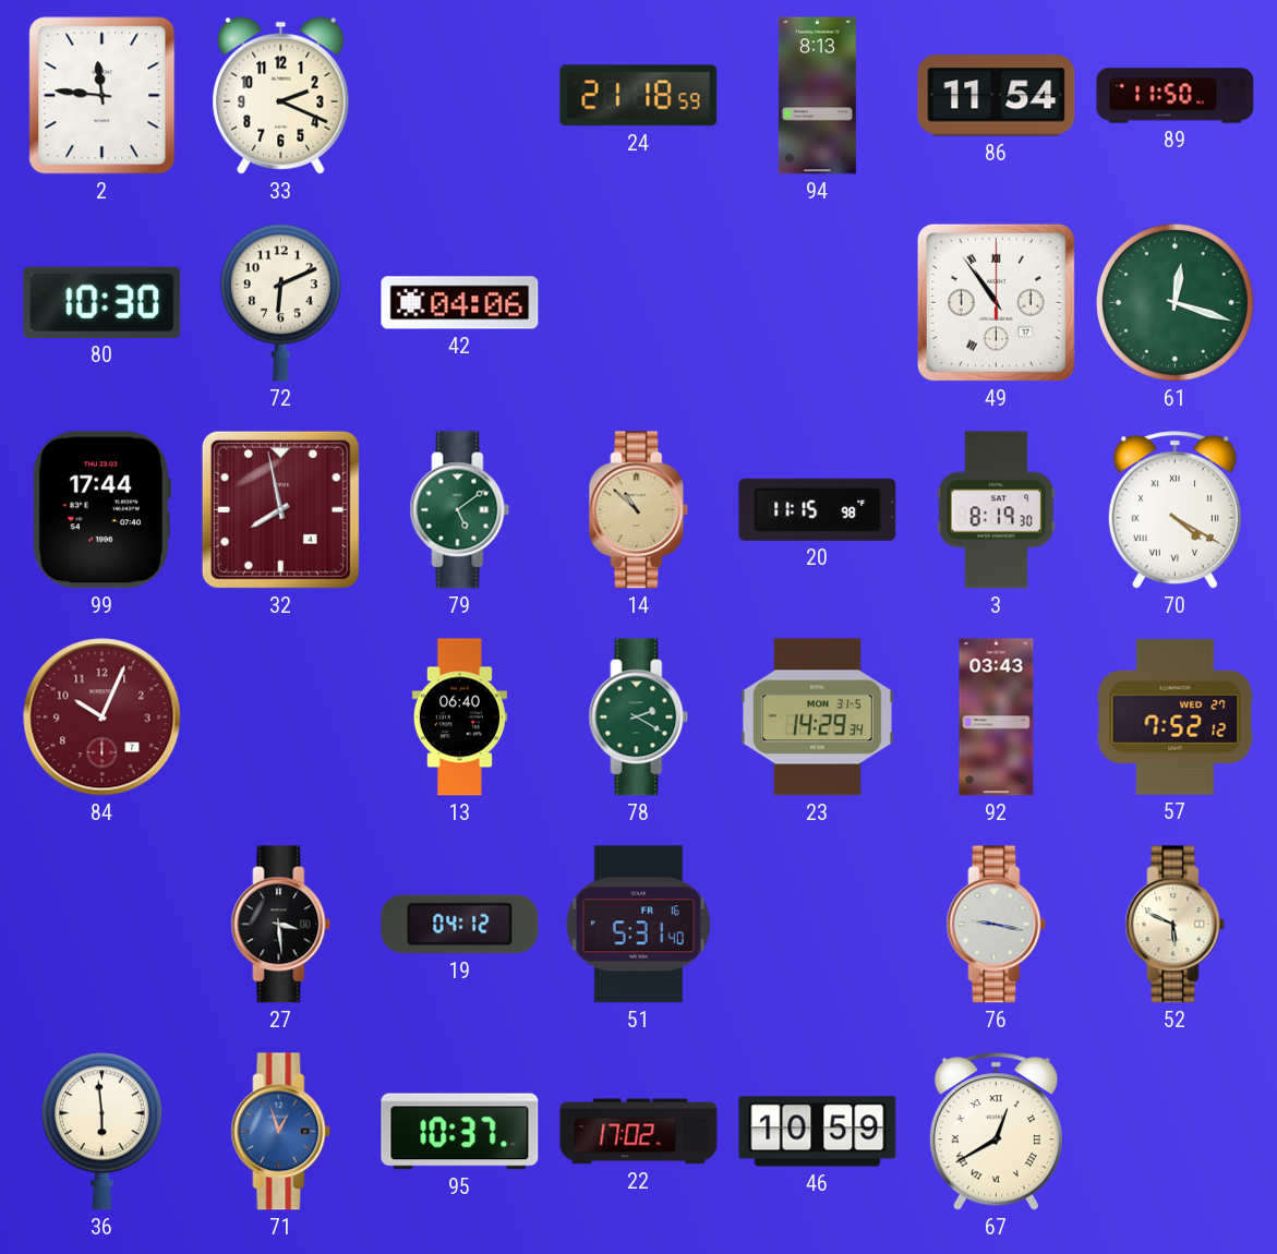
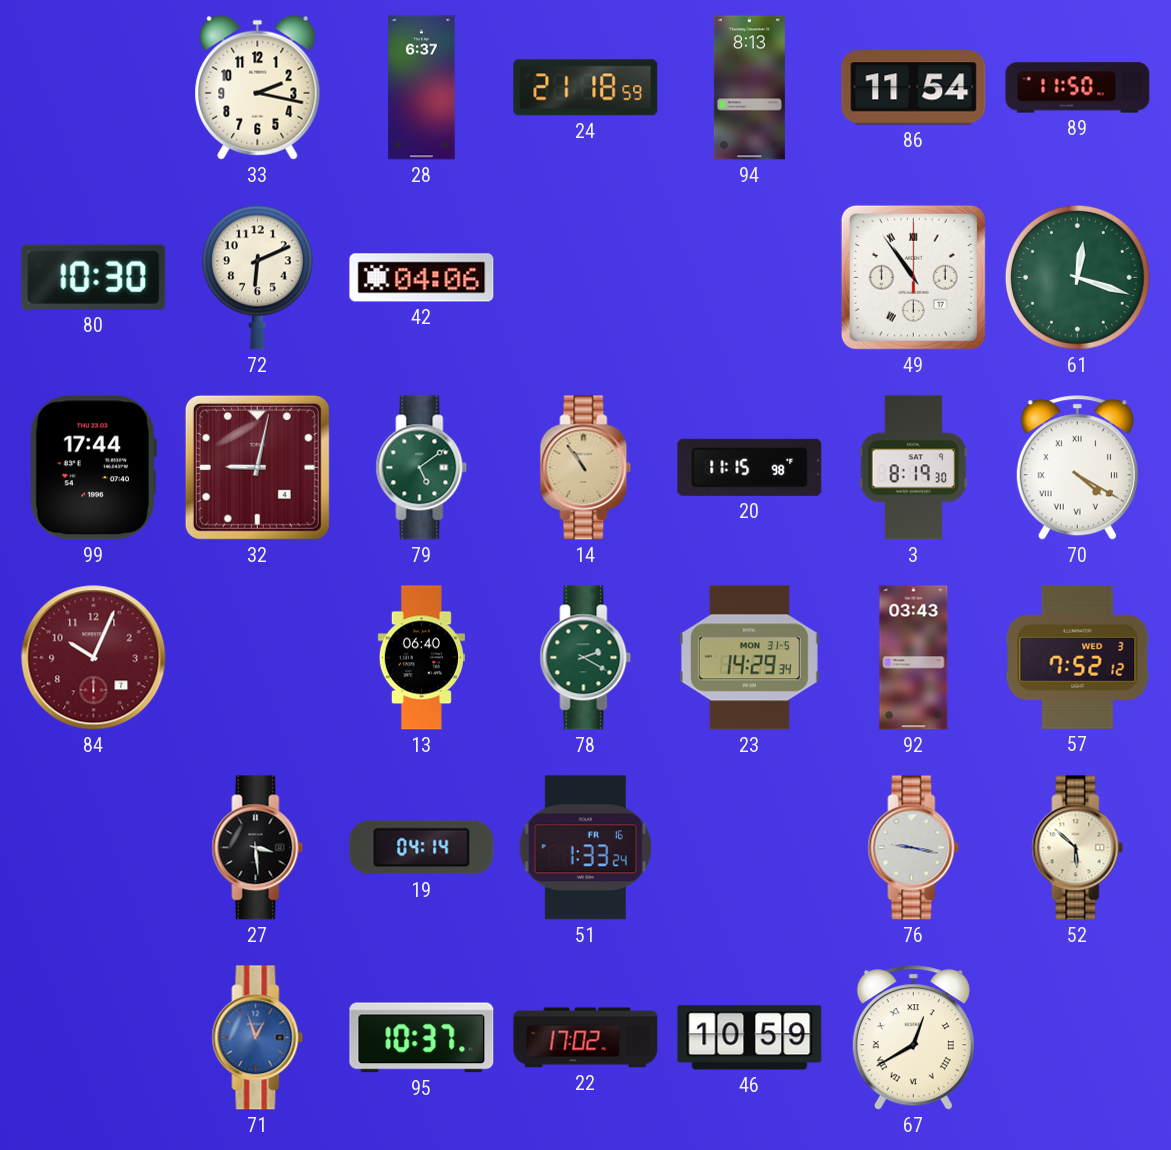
2: 11:46 -> none (103, 96)
33: 2:19 -> 2:17 (258, 87)
28: none -> 6:37 (422, 88)
32: 7:58 -> 9:02 (257, 467)
14: 10:52 -> 10:54 (586, 468)
57 date: WED 27 -> WED 3 (1078, 657)
19: 04:12 -> 04:14 (422, 848)
51: 5:31 -> 1:33 (585, 848)
52: 5:49 -> 5:52 (1078, 848)
36: 5:59 -> none (101, 1131)
